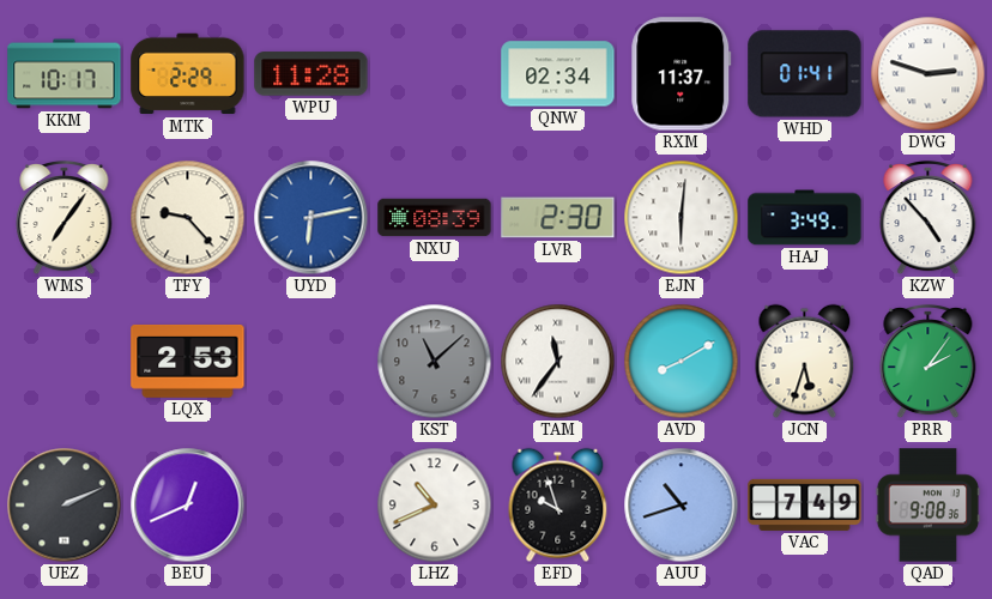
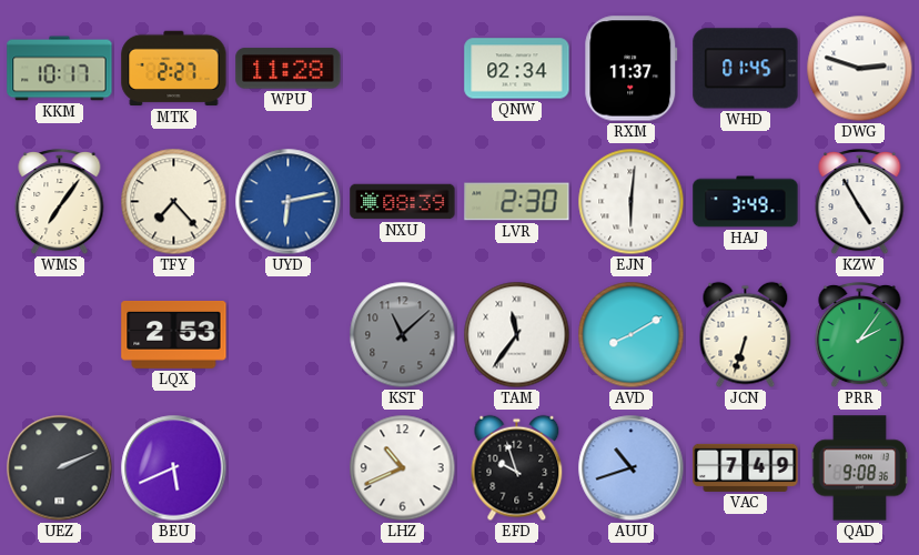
MTK: 2:29 -> 2:27 (174, 69)
WHD: 01:41 -> 01:45 (746, 69)
TFY: 9:23 -> 7:23 (174, 202)
KZW: 4:53 -> 4:55 (860, 202)
JCN: 5:33 -> 6:33 (746, 335)
BEU: 12:41 -> 5:41 (174, 468)
